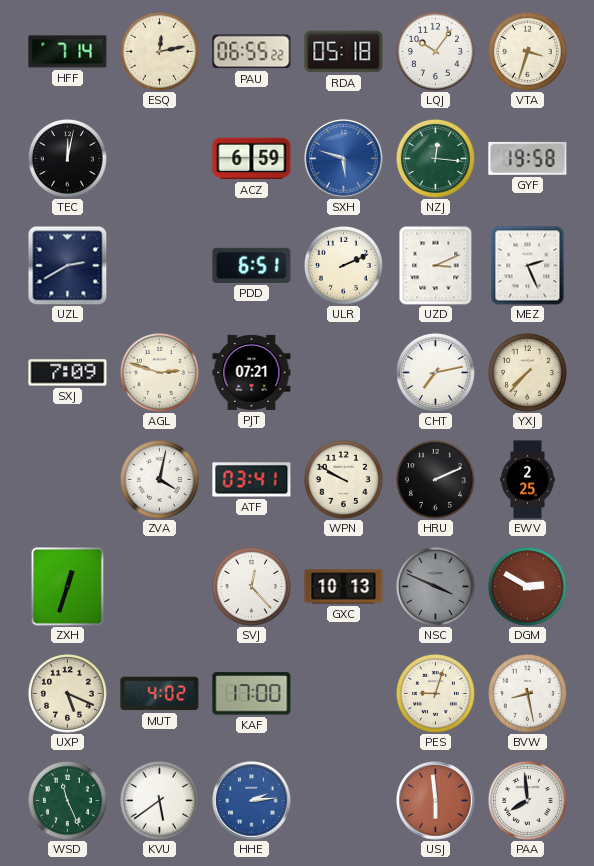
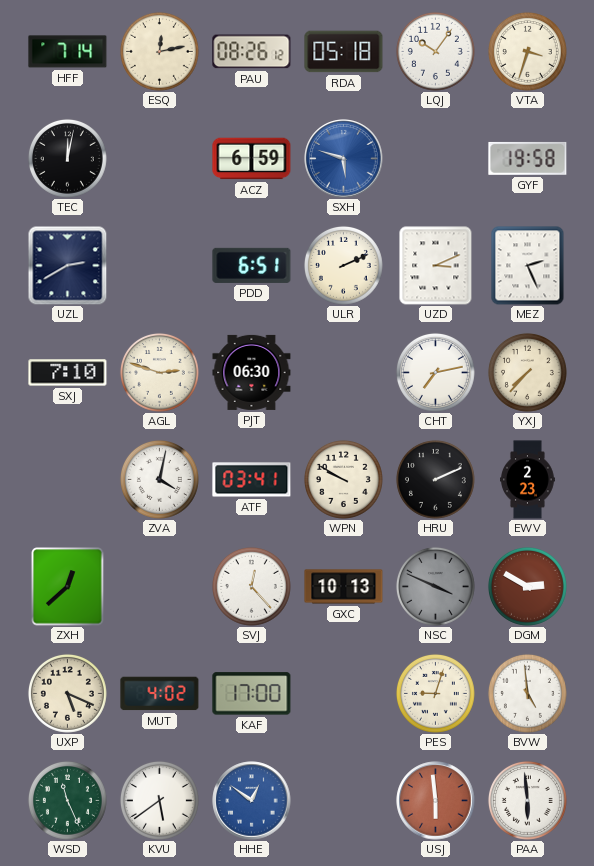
PAU: 06:55 -> 08:26 (252, 52)
NZJ: 12:16 -> none (435, 158)
SXJ: 7:09 -> 7:10 (68, 373)
PJT: 07:21 -> 06:30 (252, 372)
EWV: 2:25 -> 2:23 (528, 480)
ZXH: 12:33 -> 12:38 (68, 587)
BVW: 8:28 -> 4:59 (527, 693)
HHE: 2:14 -> 12:51 (252, 801)
PAA: 7:59 -> 5:59 (527, 800)
